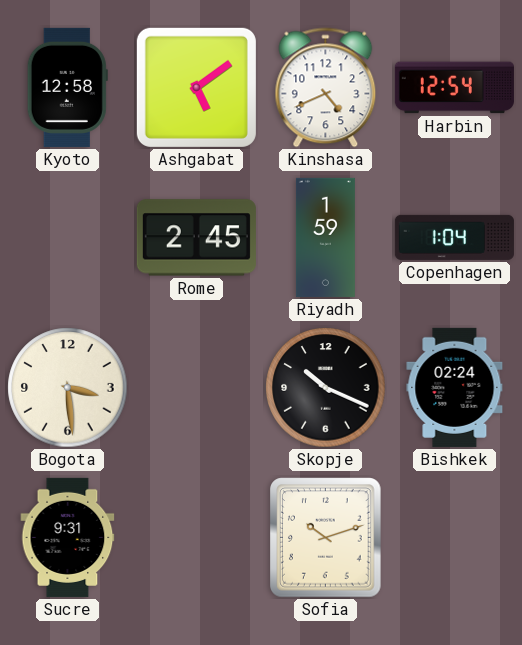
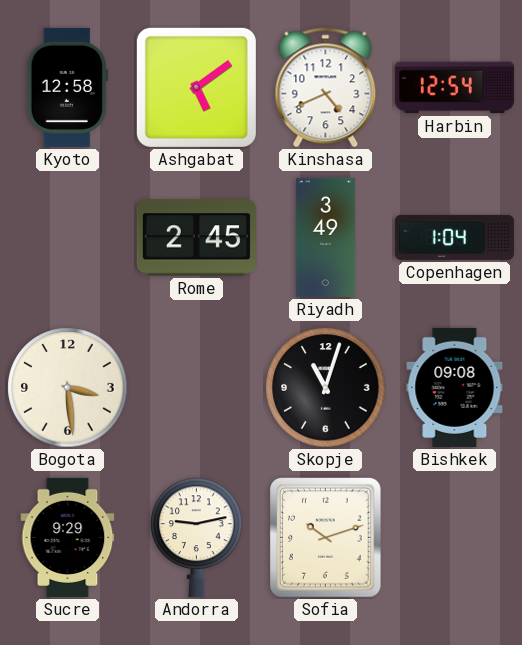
Riyadh: 1:59 -> 3:49 (325, 237)
Skopje: 10:19 -> 11:03 (326, 388)
Bishkek: 02:24 -> 09:08 (455, 387)
Sucre: 9:31 -> 9:29 (68, 537)
Andorra: none -> 9:13 (197, 537)
